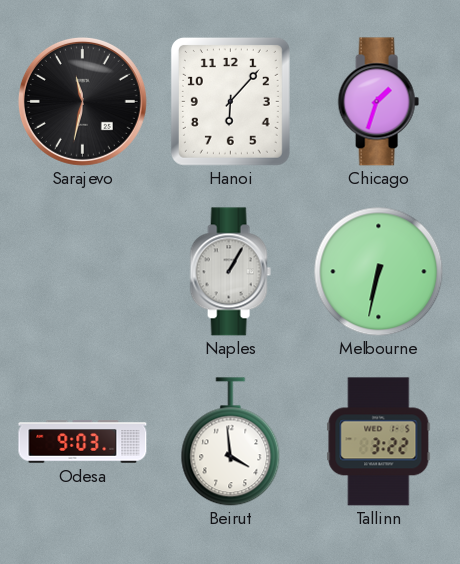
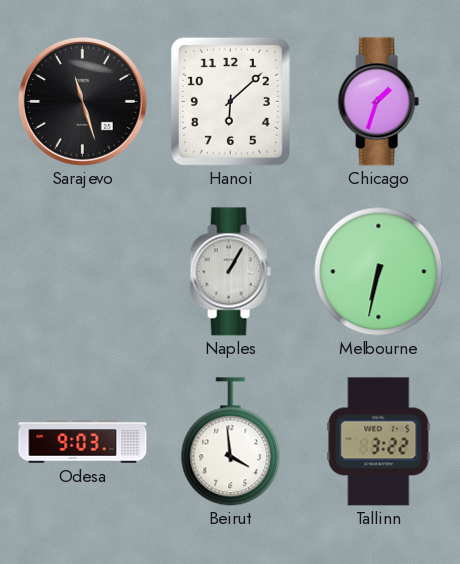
Sarajevo: 11:32 -> 11:27 (82, 101)
Hanoi: 6:07 -> 6:08 (230, 101)
